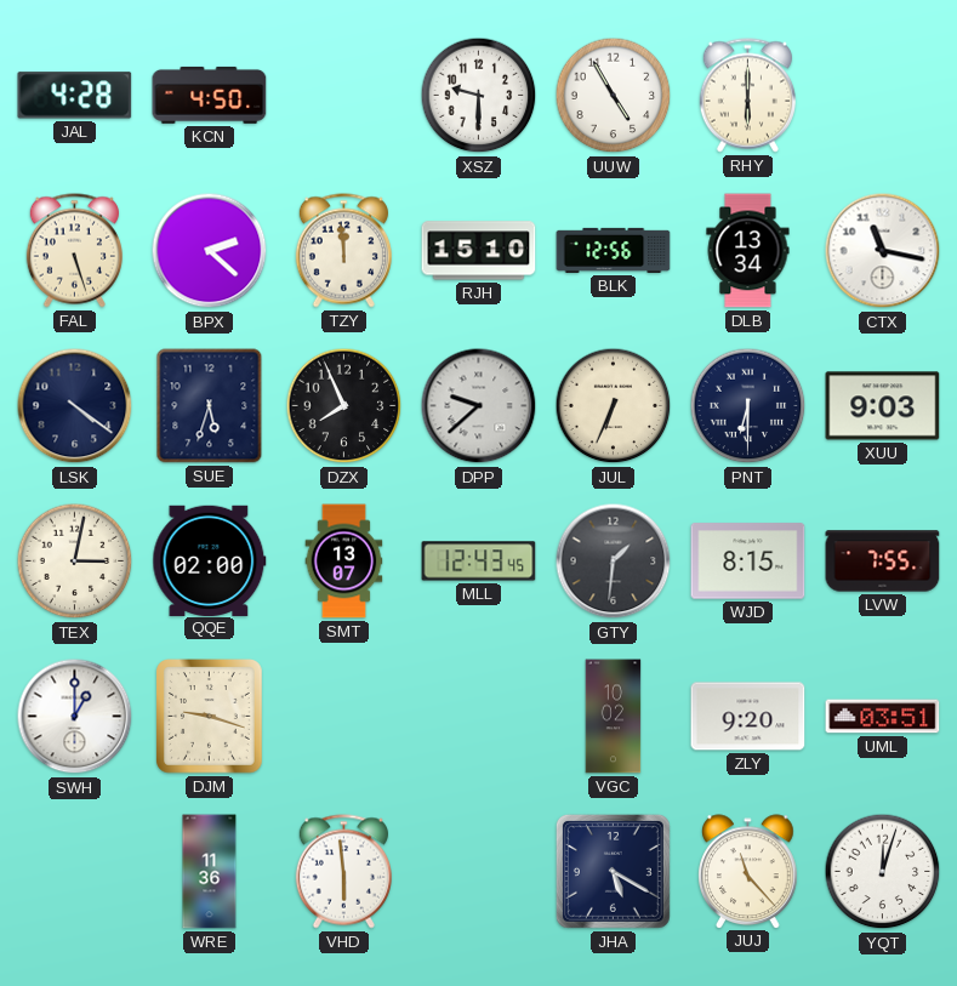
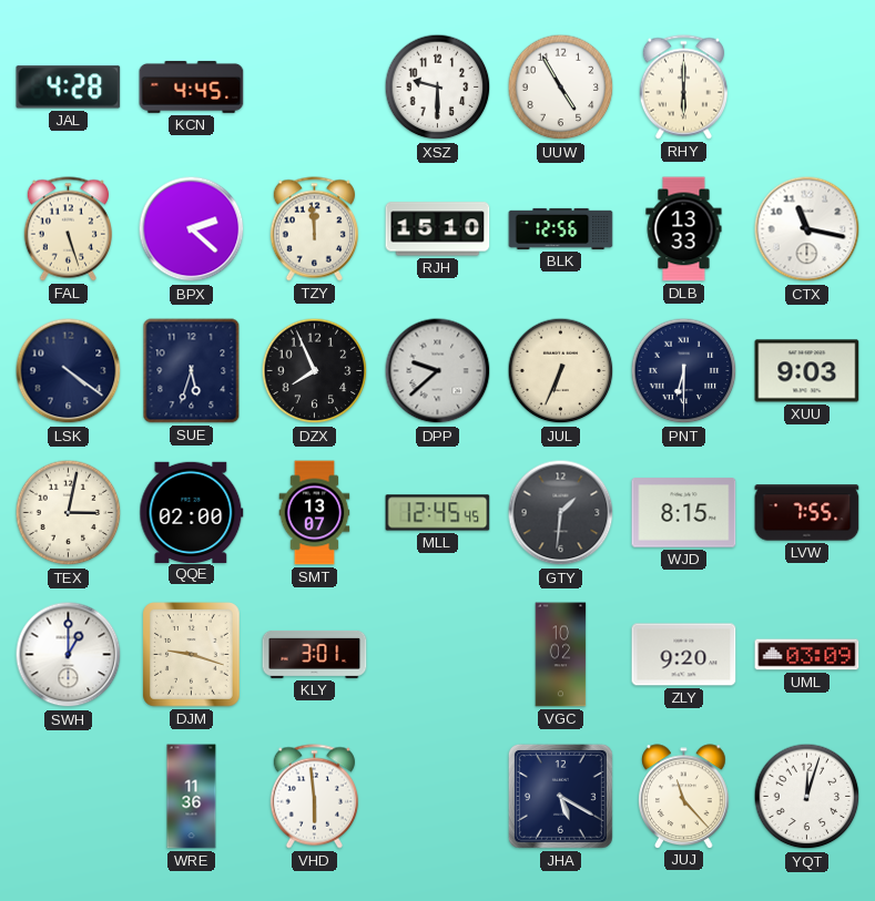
KCN: 4:50 -> 4:45 (192, 88)
DLB: 13:34 -> 13:33 (684, 229)
MLL: 12:43 -> 12:45 (438, 513)
KLY: none -> 3:01 (315, 654)
UML: 03:51 -> 03:09 (807, 655)
